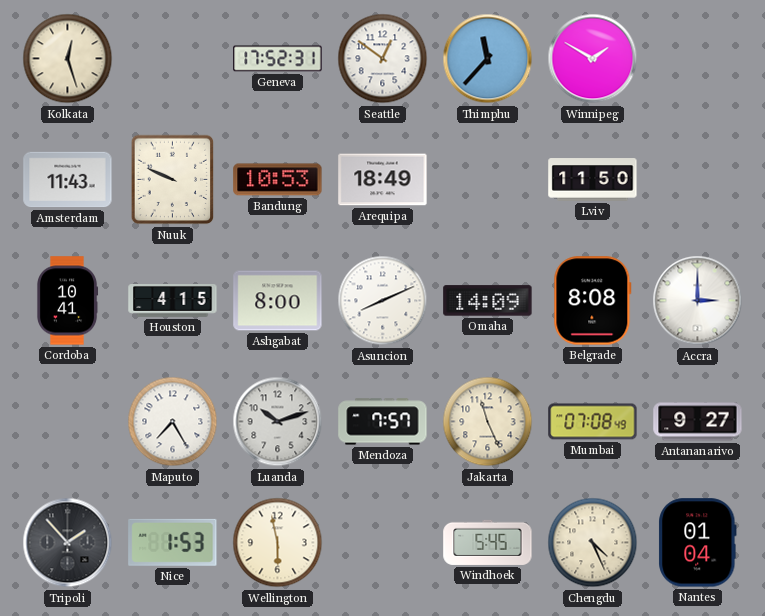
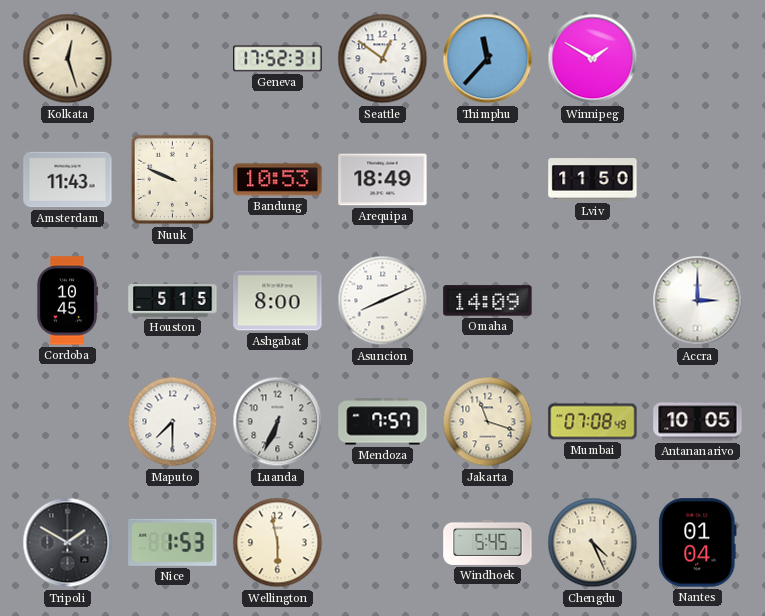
Cordoba: 10:41 -> 10:45 (67, 301)
Houston: 4:15 -> 5:15 (173, 301)
Belgrade: 8:08 -> none (593, 301)
Maputo: 7:25 -> 7:30 (173, 422)
Luanda: 10:12 -> 6:34 (278, 422)
Jakarta: 11:26 -> 11:18 (488, 422)
Antananarivo: 9:27 -> 10:05 (698, 422)
Tripoli: 1:53 -> 1:50 (68, 543)
